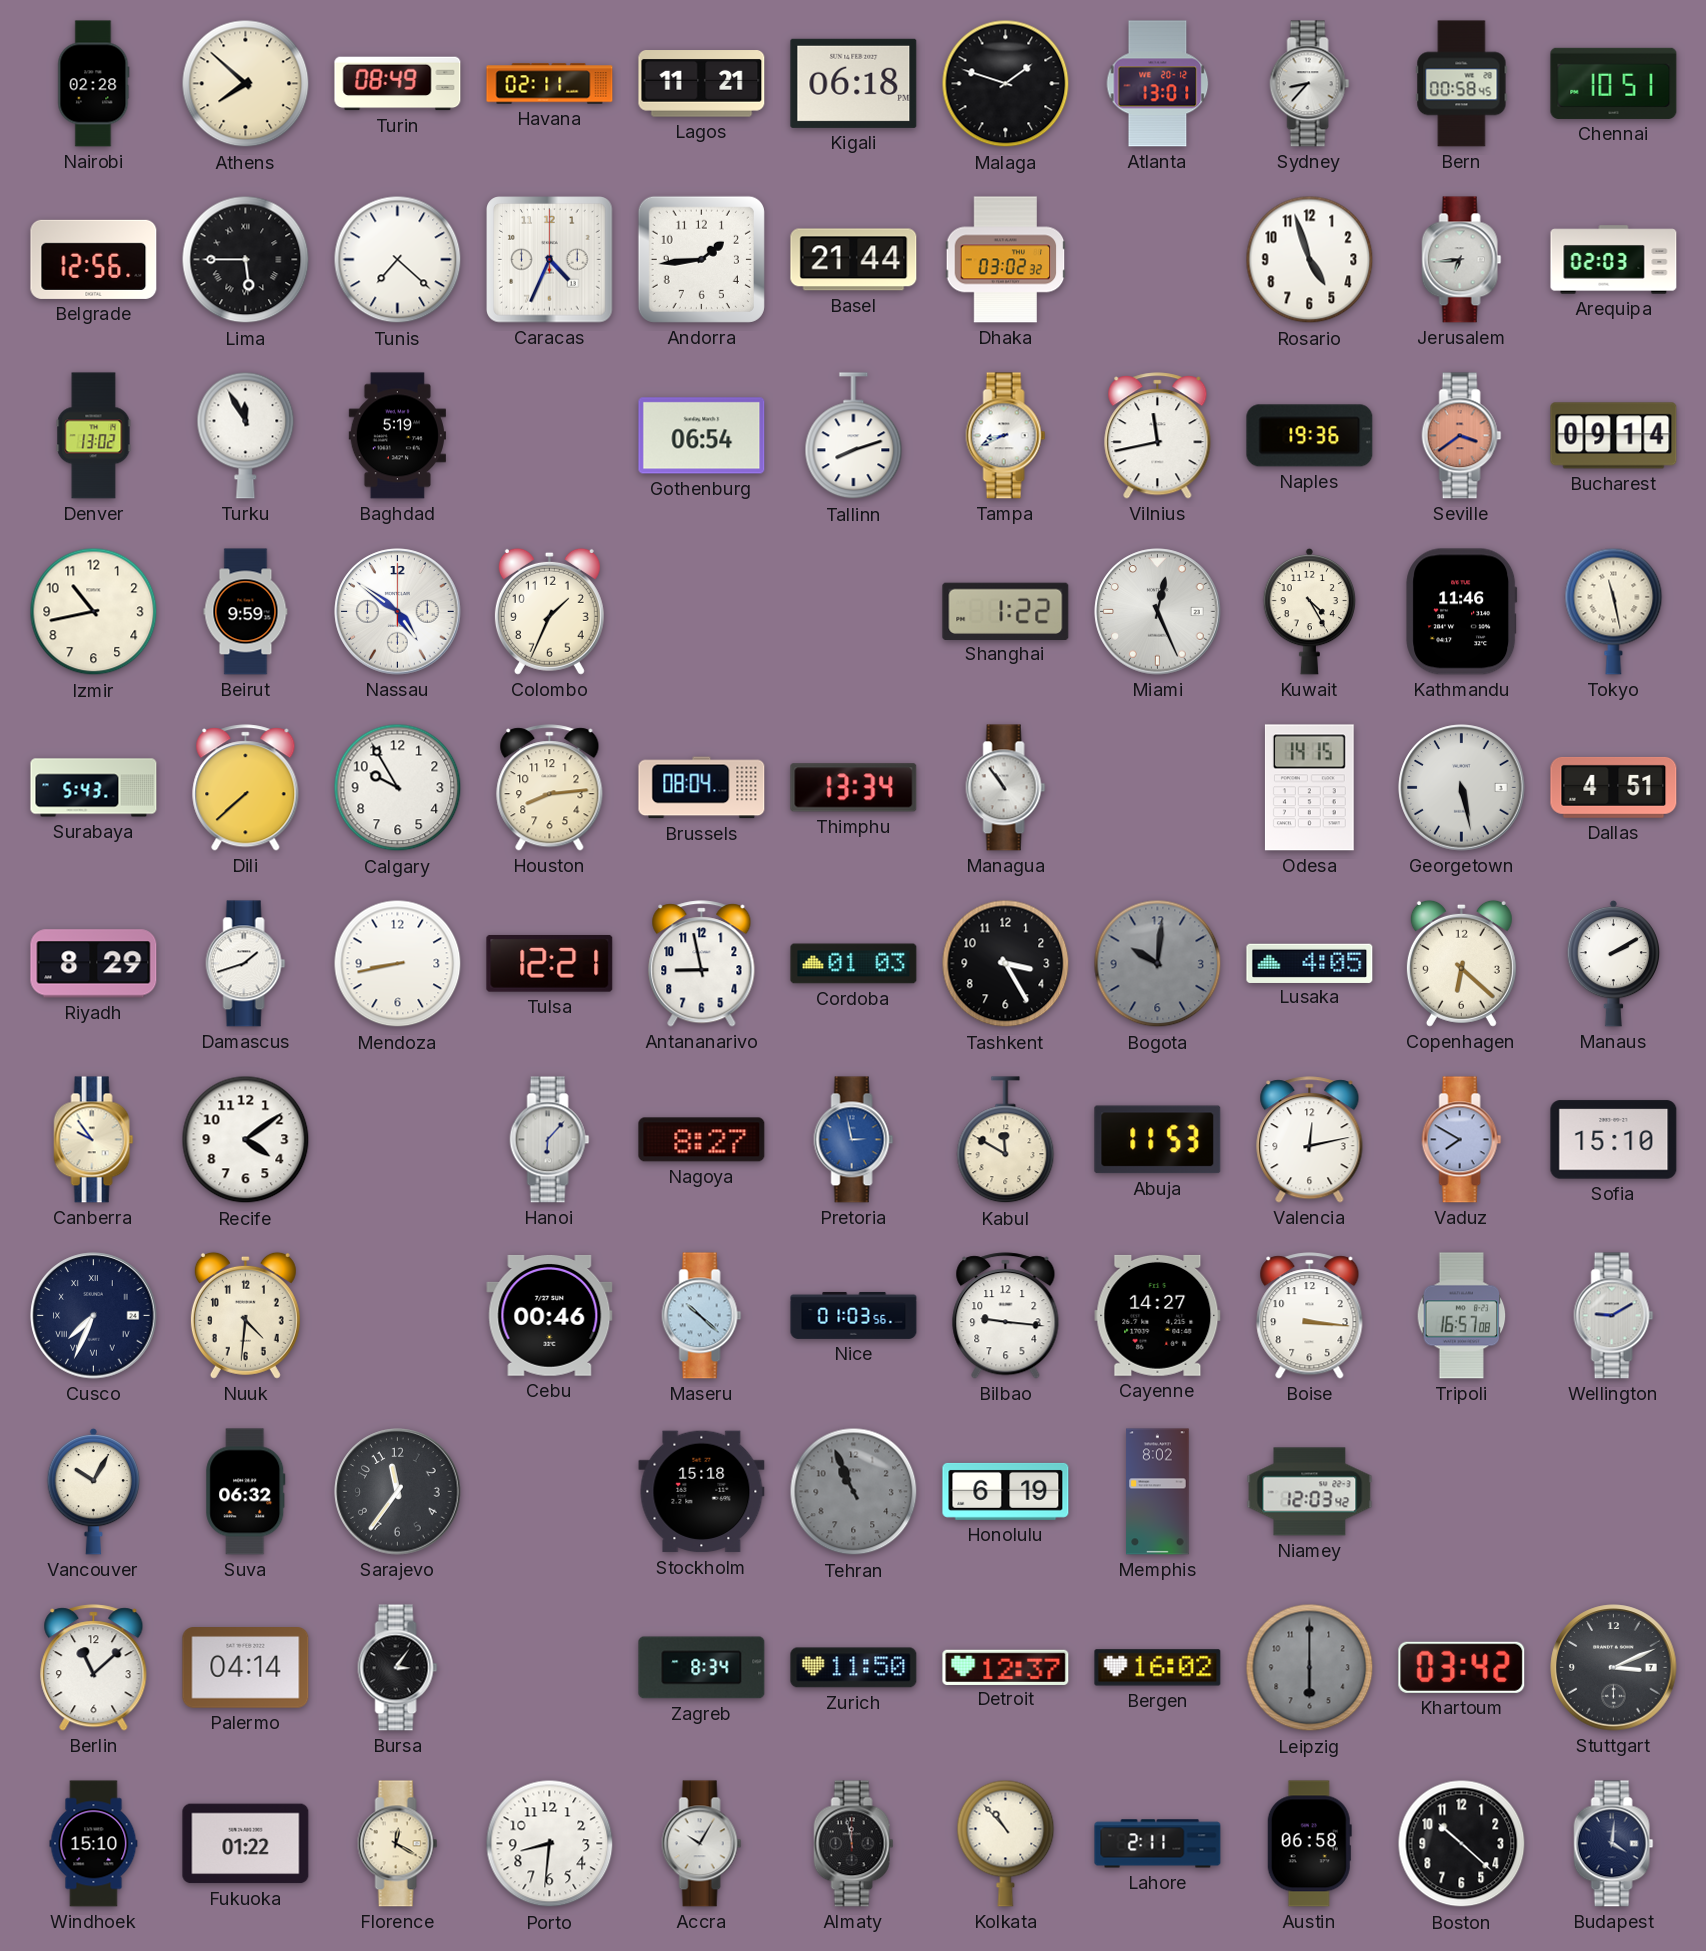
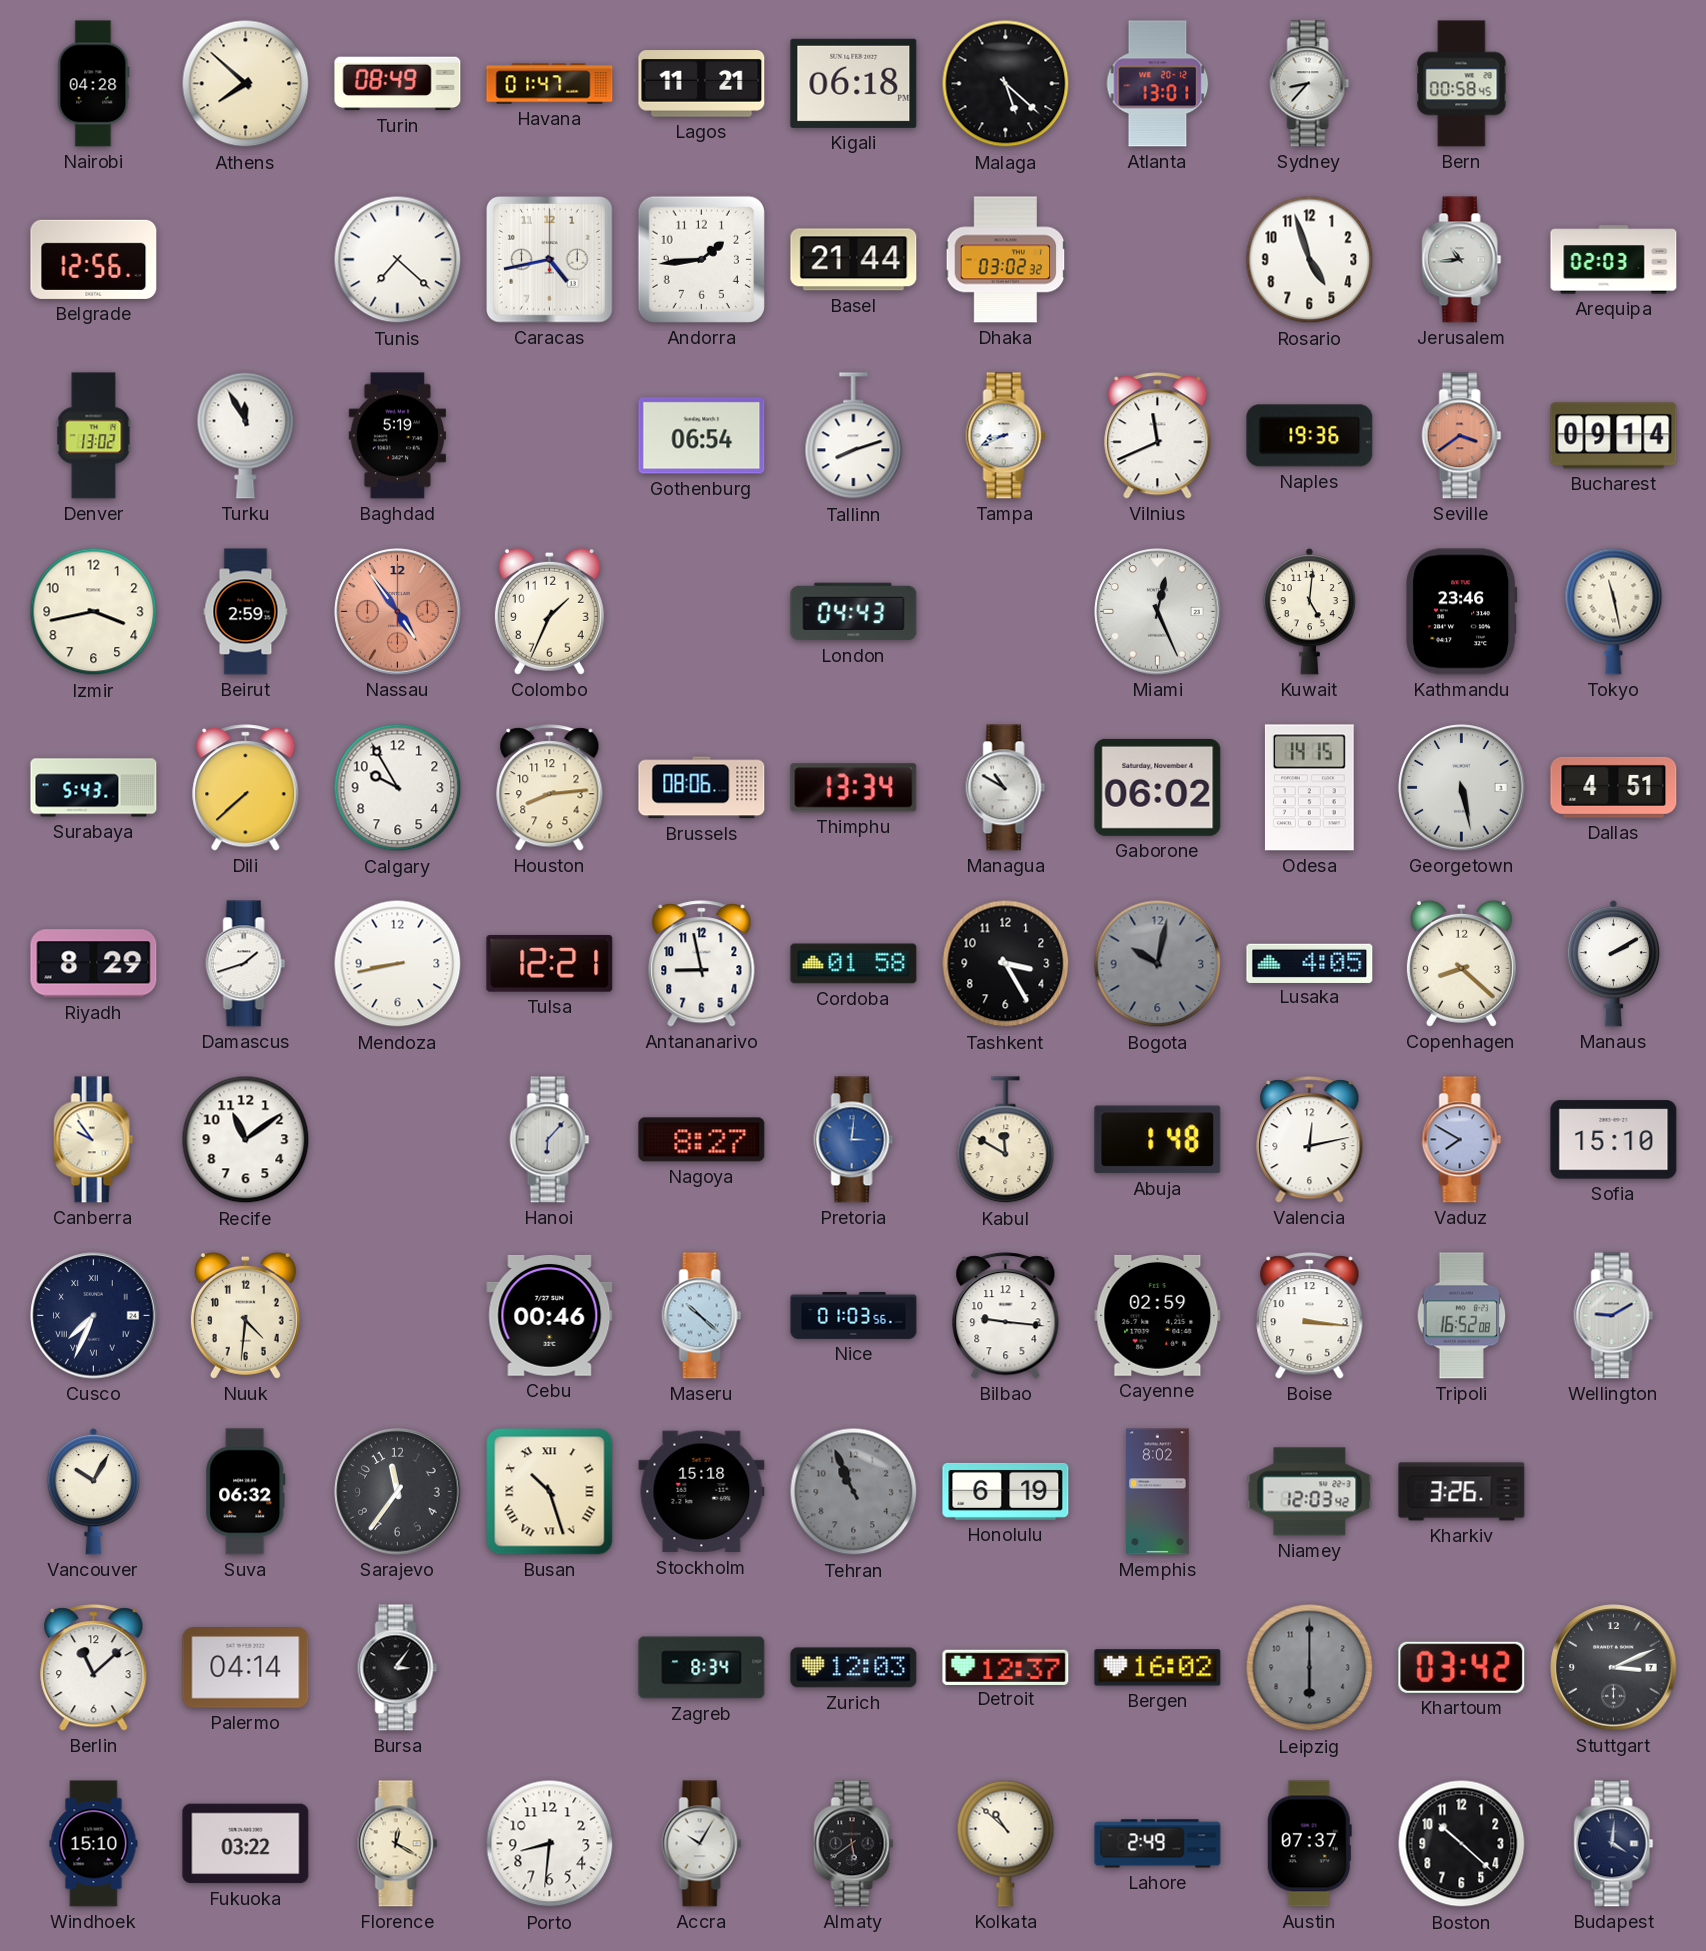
Nairobi: 02:28 -> 04:28 (94, 84)
Havana: 02:11 -> 01:47 (550, 84)
Malaga: 1:48 -> 5:22 (1006, 84)
Chennai: 10:51 -> none (1614, 83)
Lima: 5:45 -> none (246, 260)
Caracas: 4:34 -> 4:43 (550, 260)
Jerusalem: 6:44 -> 10:44 (1462, 260)
Vilnius: 11:43 -> 11:41 (1158, 436)
Izmir: 10:43 -> 3:43 (94, 612)
Beirut: 9:59 -> 2:59 (246, 612)
Nassau: 4:51 -> 4:54 (398, 612)
Nassau dial: white -> salmon (398, 612)
London: none -> 04:43 (854, 612)
Shanghai: 1:22 -> none (1006, 611)
Kuwait: 4:25 -> 5:01 (1310, 611)
Kathmandu: 11:46 -> 23:46 (1462, 612)
Brussels: 08:04 -> 08:06 (702, 788)
Managua: 10:54 -> 10:50 (1006, 788)
Gaborone: none -> 06:02 (1158, 787)
Cordoba: 01:03 -> 01:58 (854, 964)
Bogota: 10:01 -> 10:02 (1158, 964)
Copenhagen: 6:22 -> 8:22 (1461, 963)
Recife: 4:09 -> 11:09 (246, 1140)
Pretoria: 2:58 -> 3:01 (854, 1140)
Abuja: 11:53 -> 1:48 (1158, 1140)
Cayenne: 14:27 -> 02:59 (1158, 1315)
Tripoli: 16:57 -> 16:52 (1462, 1316)
Busan: none -> 10:27 (550, 1492)
Kharkiv: none -> 3:26 (1462, 1492)
Zurich: 11:50 -> 12:03 (854, 1668)
Fukuoka: 01:22 -> 03:22 (246, 1844)
Almaty: 11:58 -> 5:39 (854, 1844)
Kolkata: 10:53 -> 10:52 (1006, 1843)
Lahore: 2:11 -> 2:49 (1158, 1844)
Austin: 06:58 -> 07:37 (1309, 1844)
